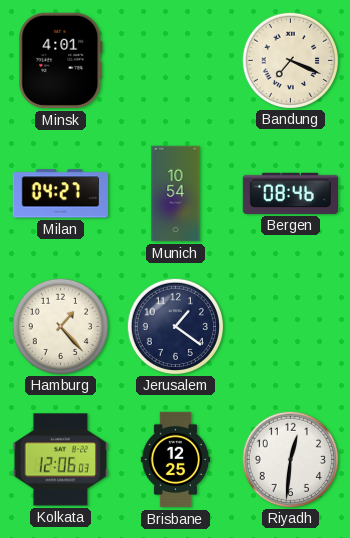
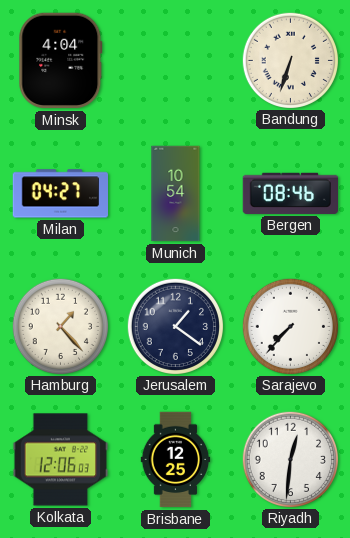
Minsk: 4:01 -> 4:04 (61, 61)
Bandung: 7:19 -> 6:33 (290, 60)
Sarajevo: none -> 7:37 (290, 326)
